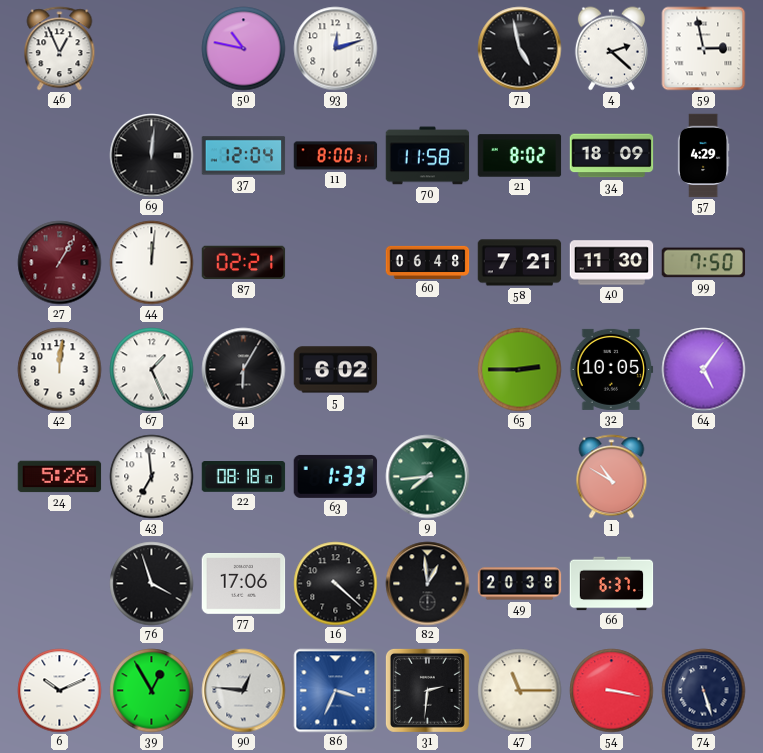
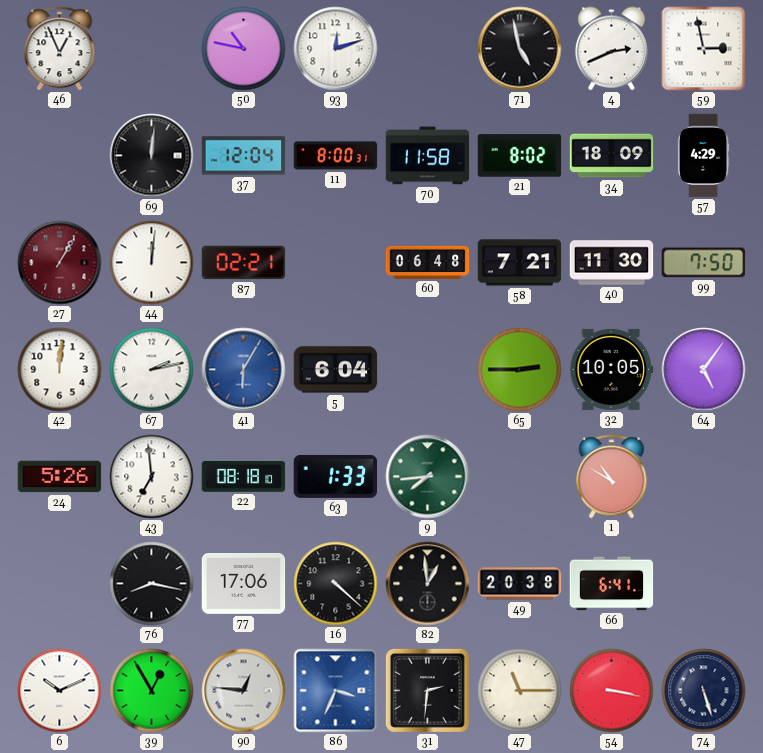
4: 2:22 -> 2:41 (611, 49)
67: 1:26 -> 2:13 (152, 370)
41 dial: black -> blue (244, 370)
5: 6:02 -> 6:04 (336, 370)
76: 3:57 -> 8:17 (152, 584)
66: 6:37 -> 6:41 (612, 584)
